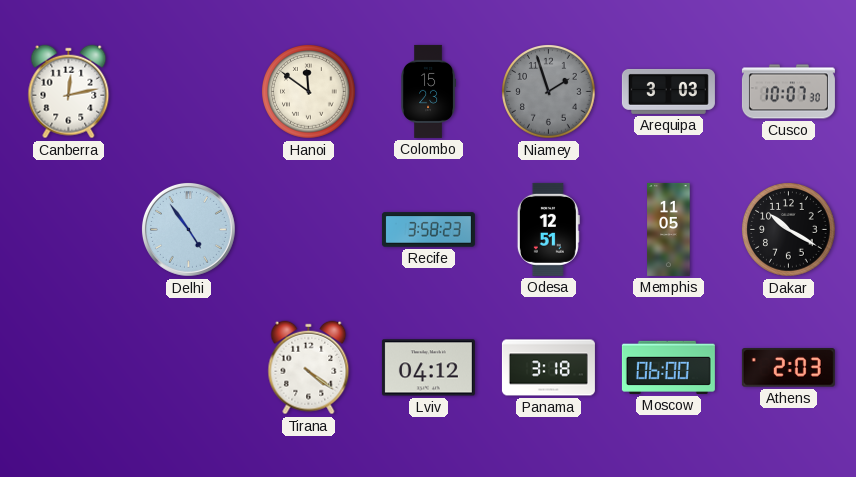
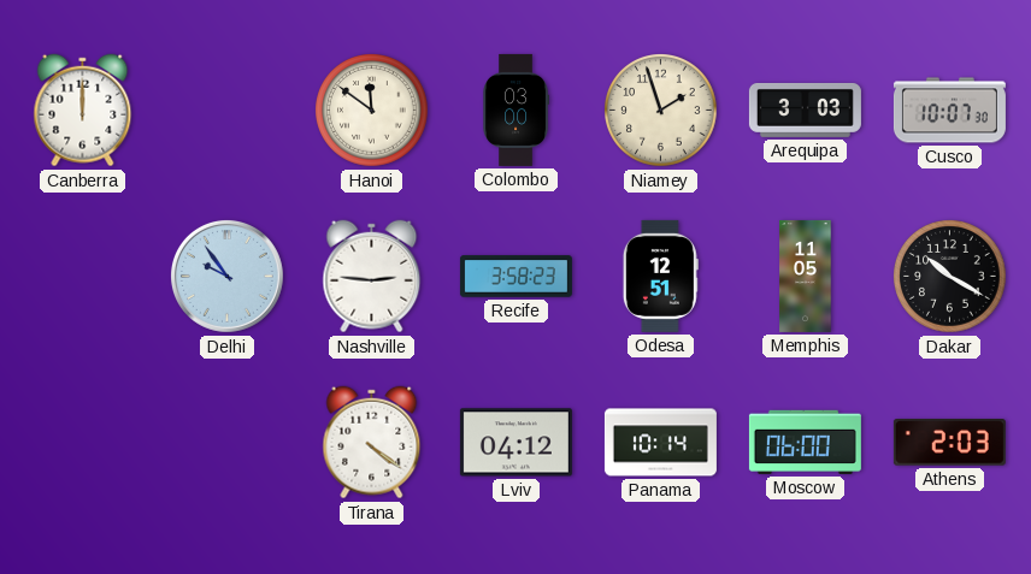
Canberra: 12:13 -> 12:00 (83, 111)
Colombo: 15:23 -> 03:00 (517, 110)
Niamey dial: grey -> cream (661, 111)
Delhi: 4:54 -> 9:54 (226, 276)
Nashville: none -> 2:46 (372, 277)
Panama: 3:18 -> 10:14 (660, 443)
